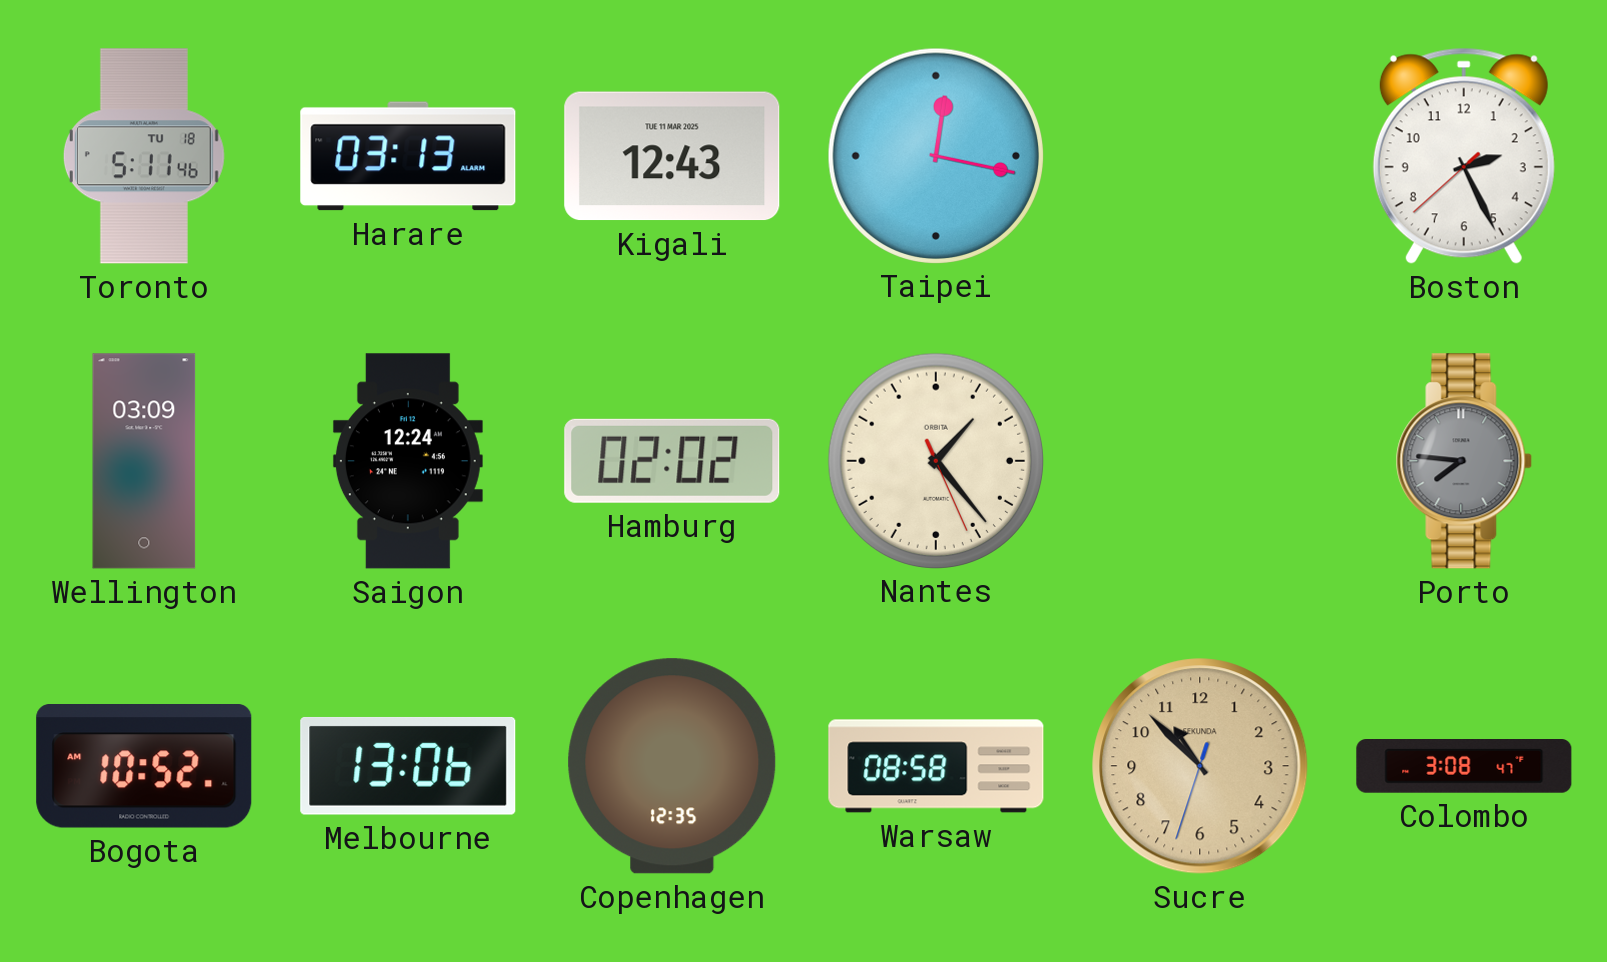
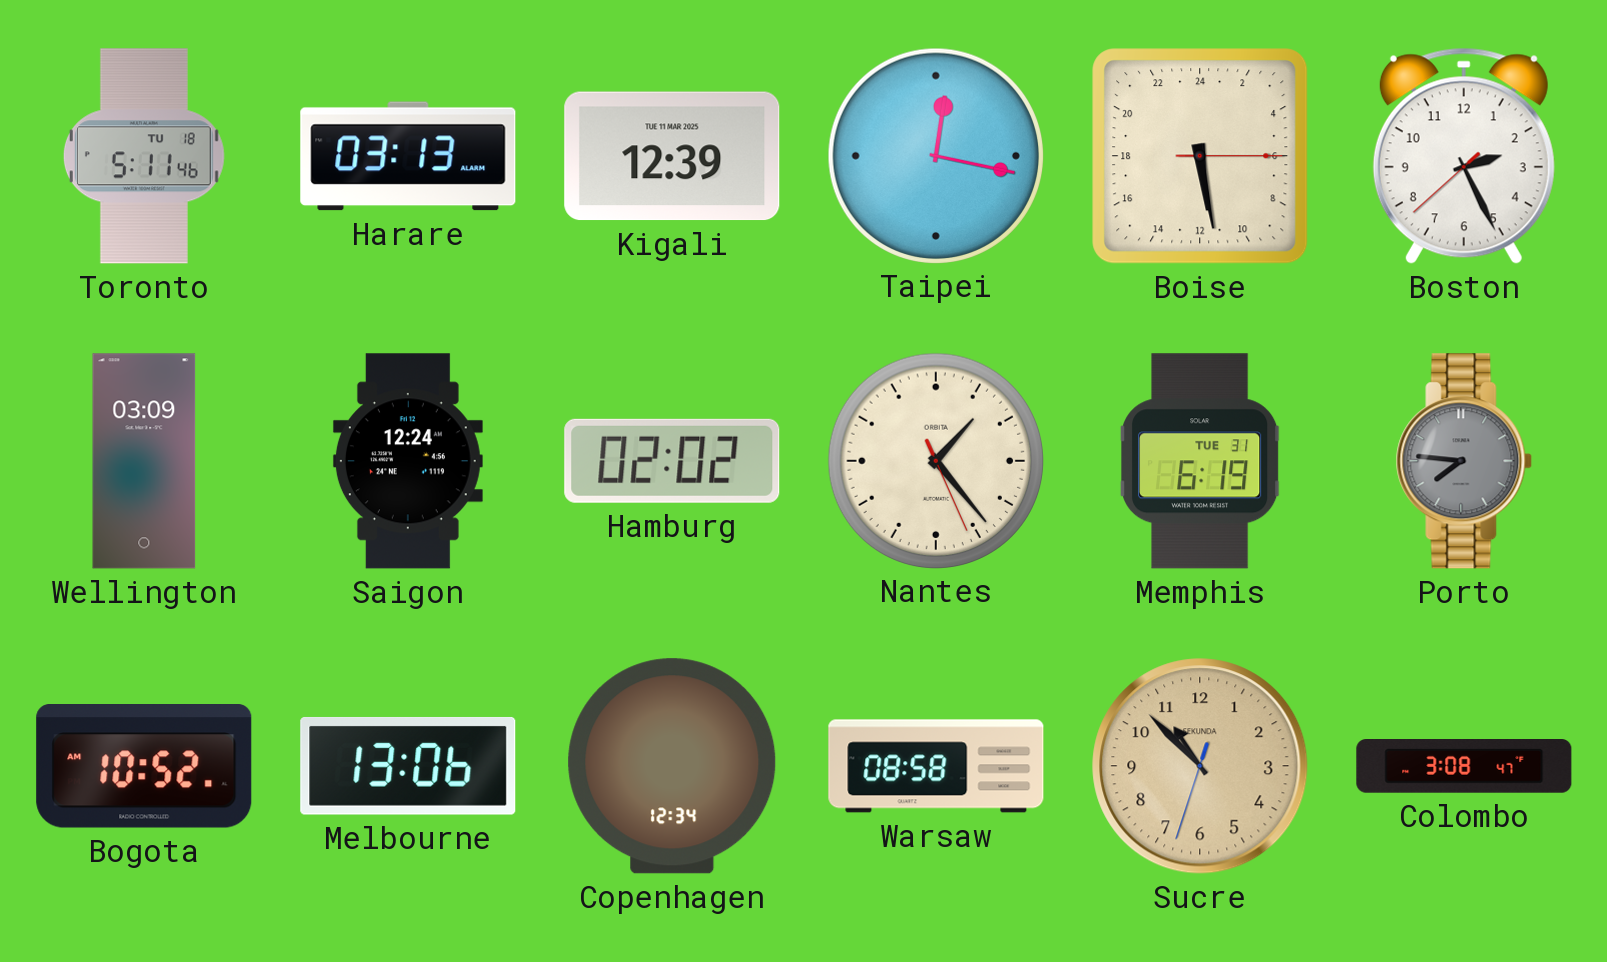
Kigali: 12:43 -> 12:39 (672, 156)
Boise: none -> 11:28 (1200, 156)
Memphis: none -> 6:19 (1201, 461)
Copenhagen: 12:35 -> 12:34 (672, 766)
